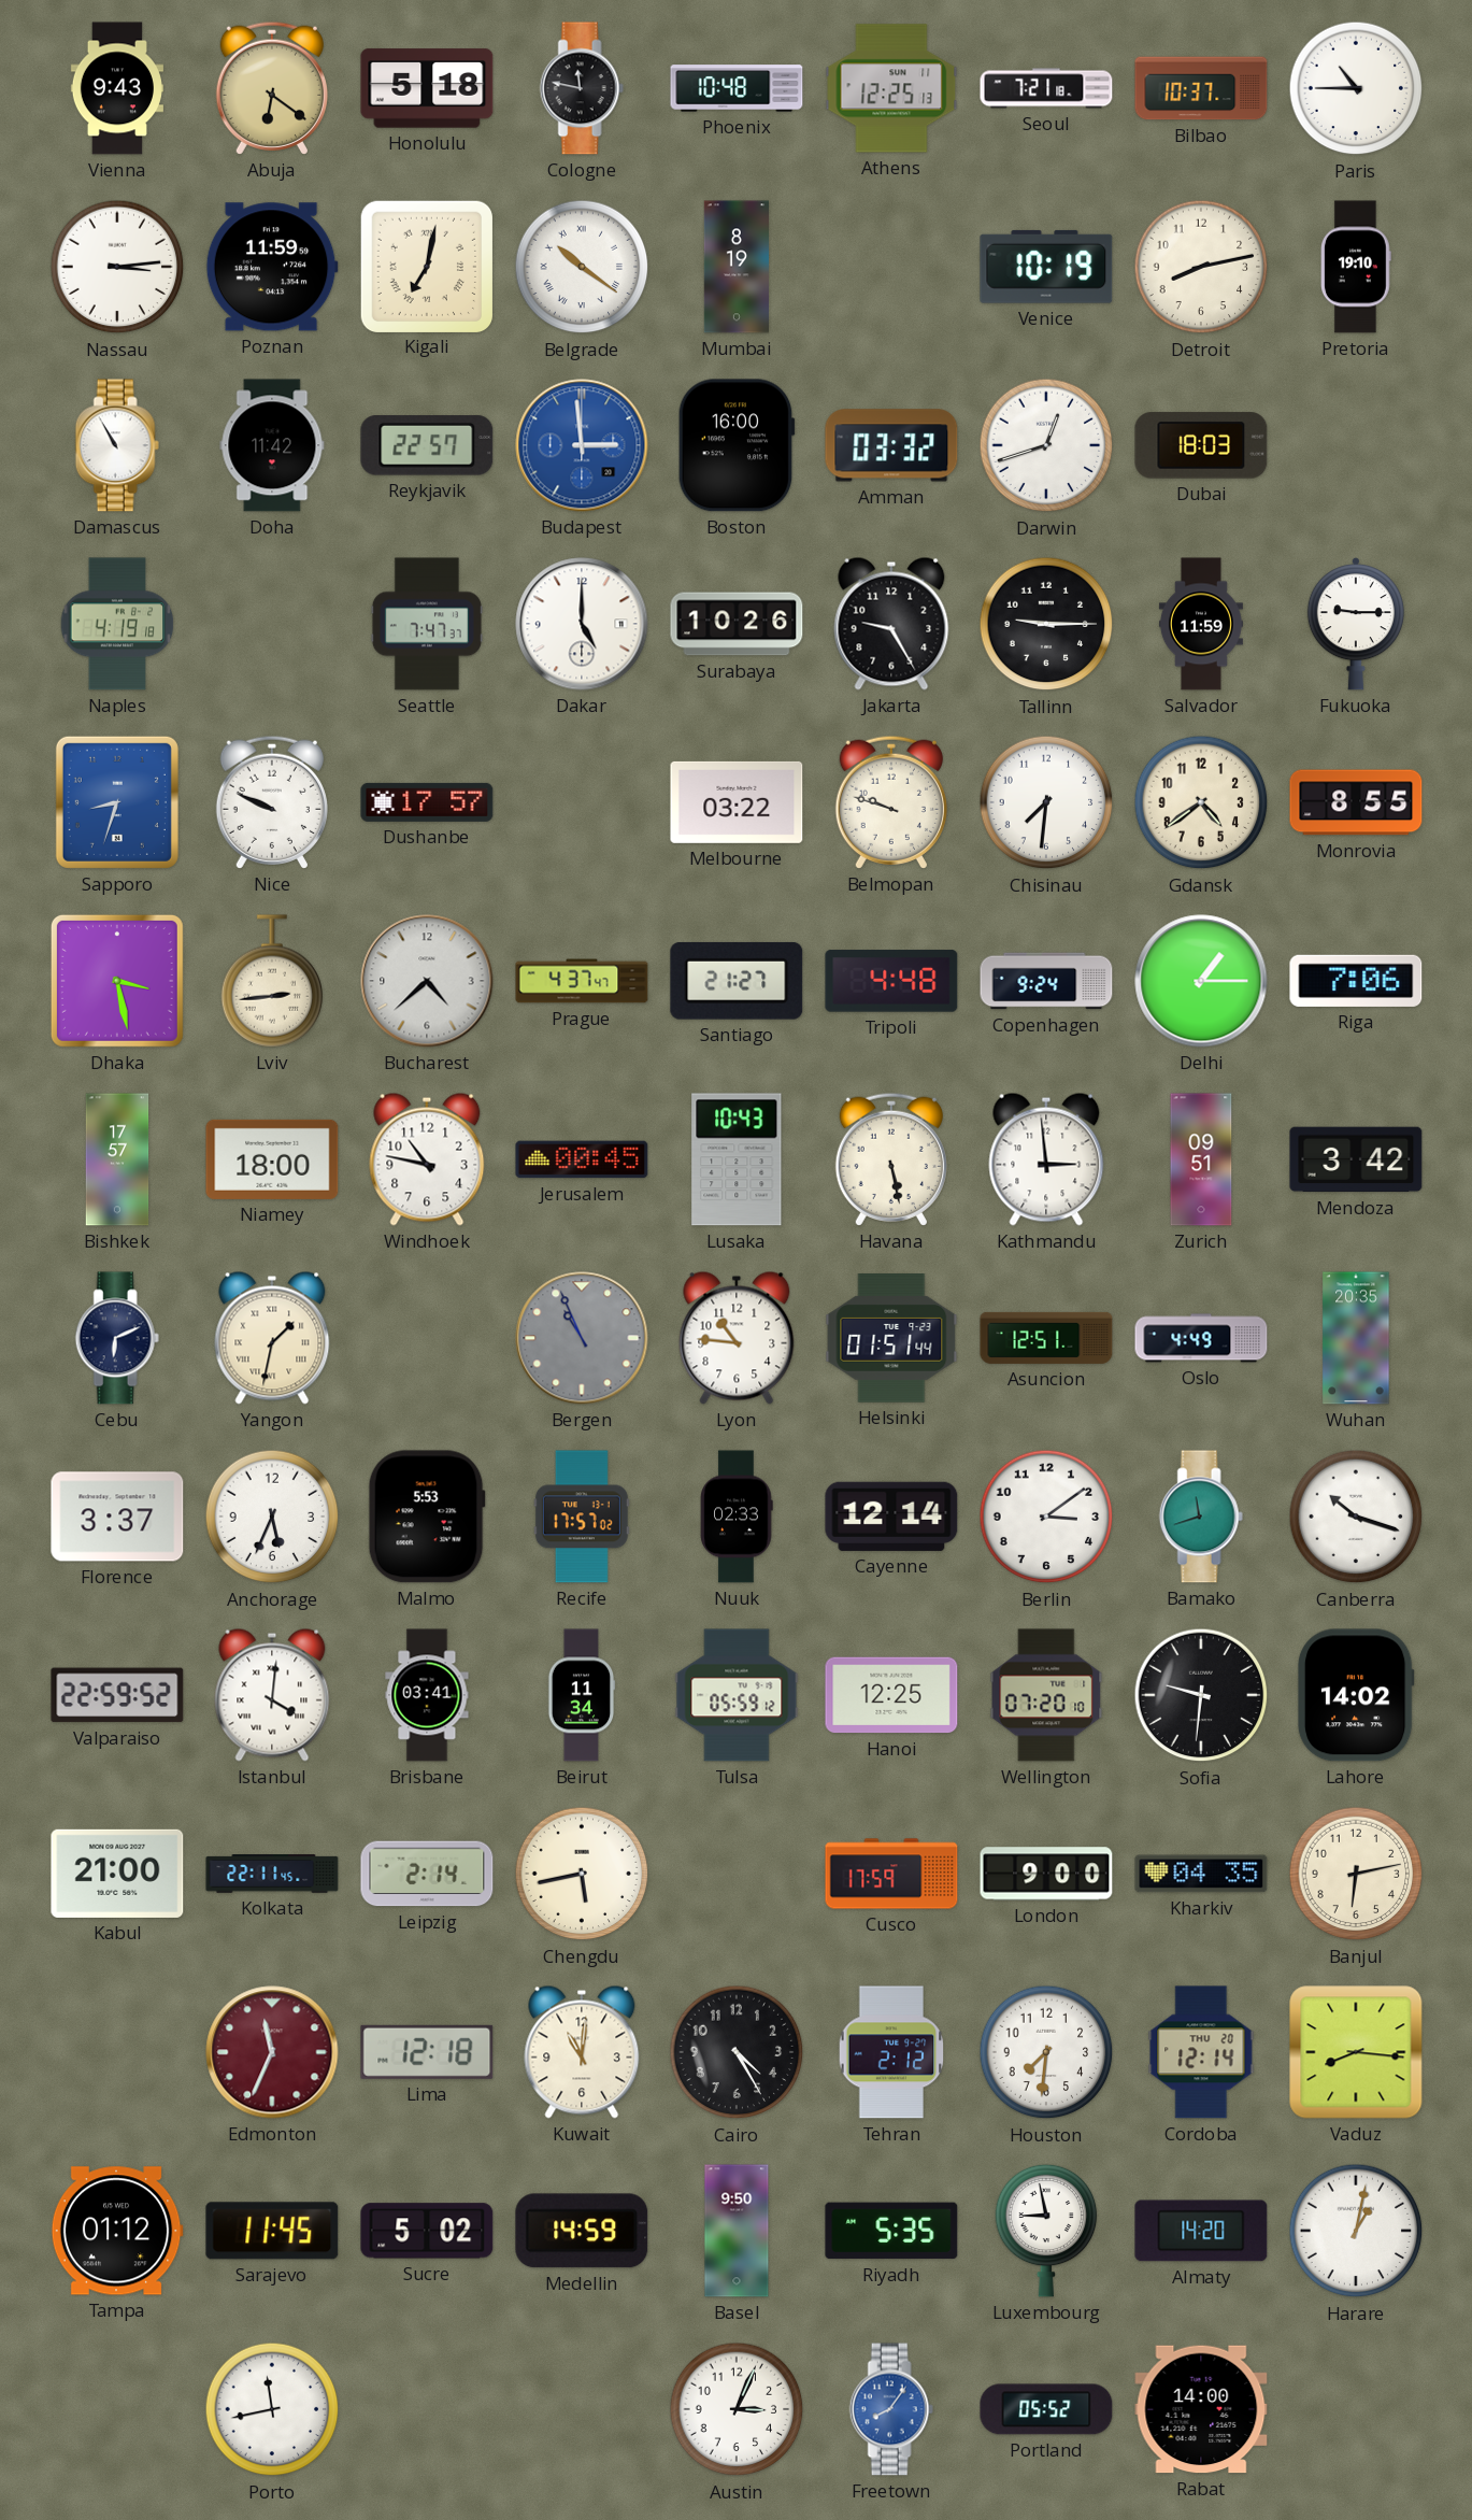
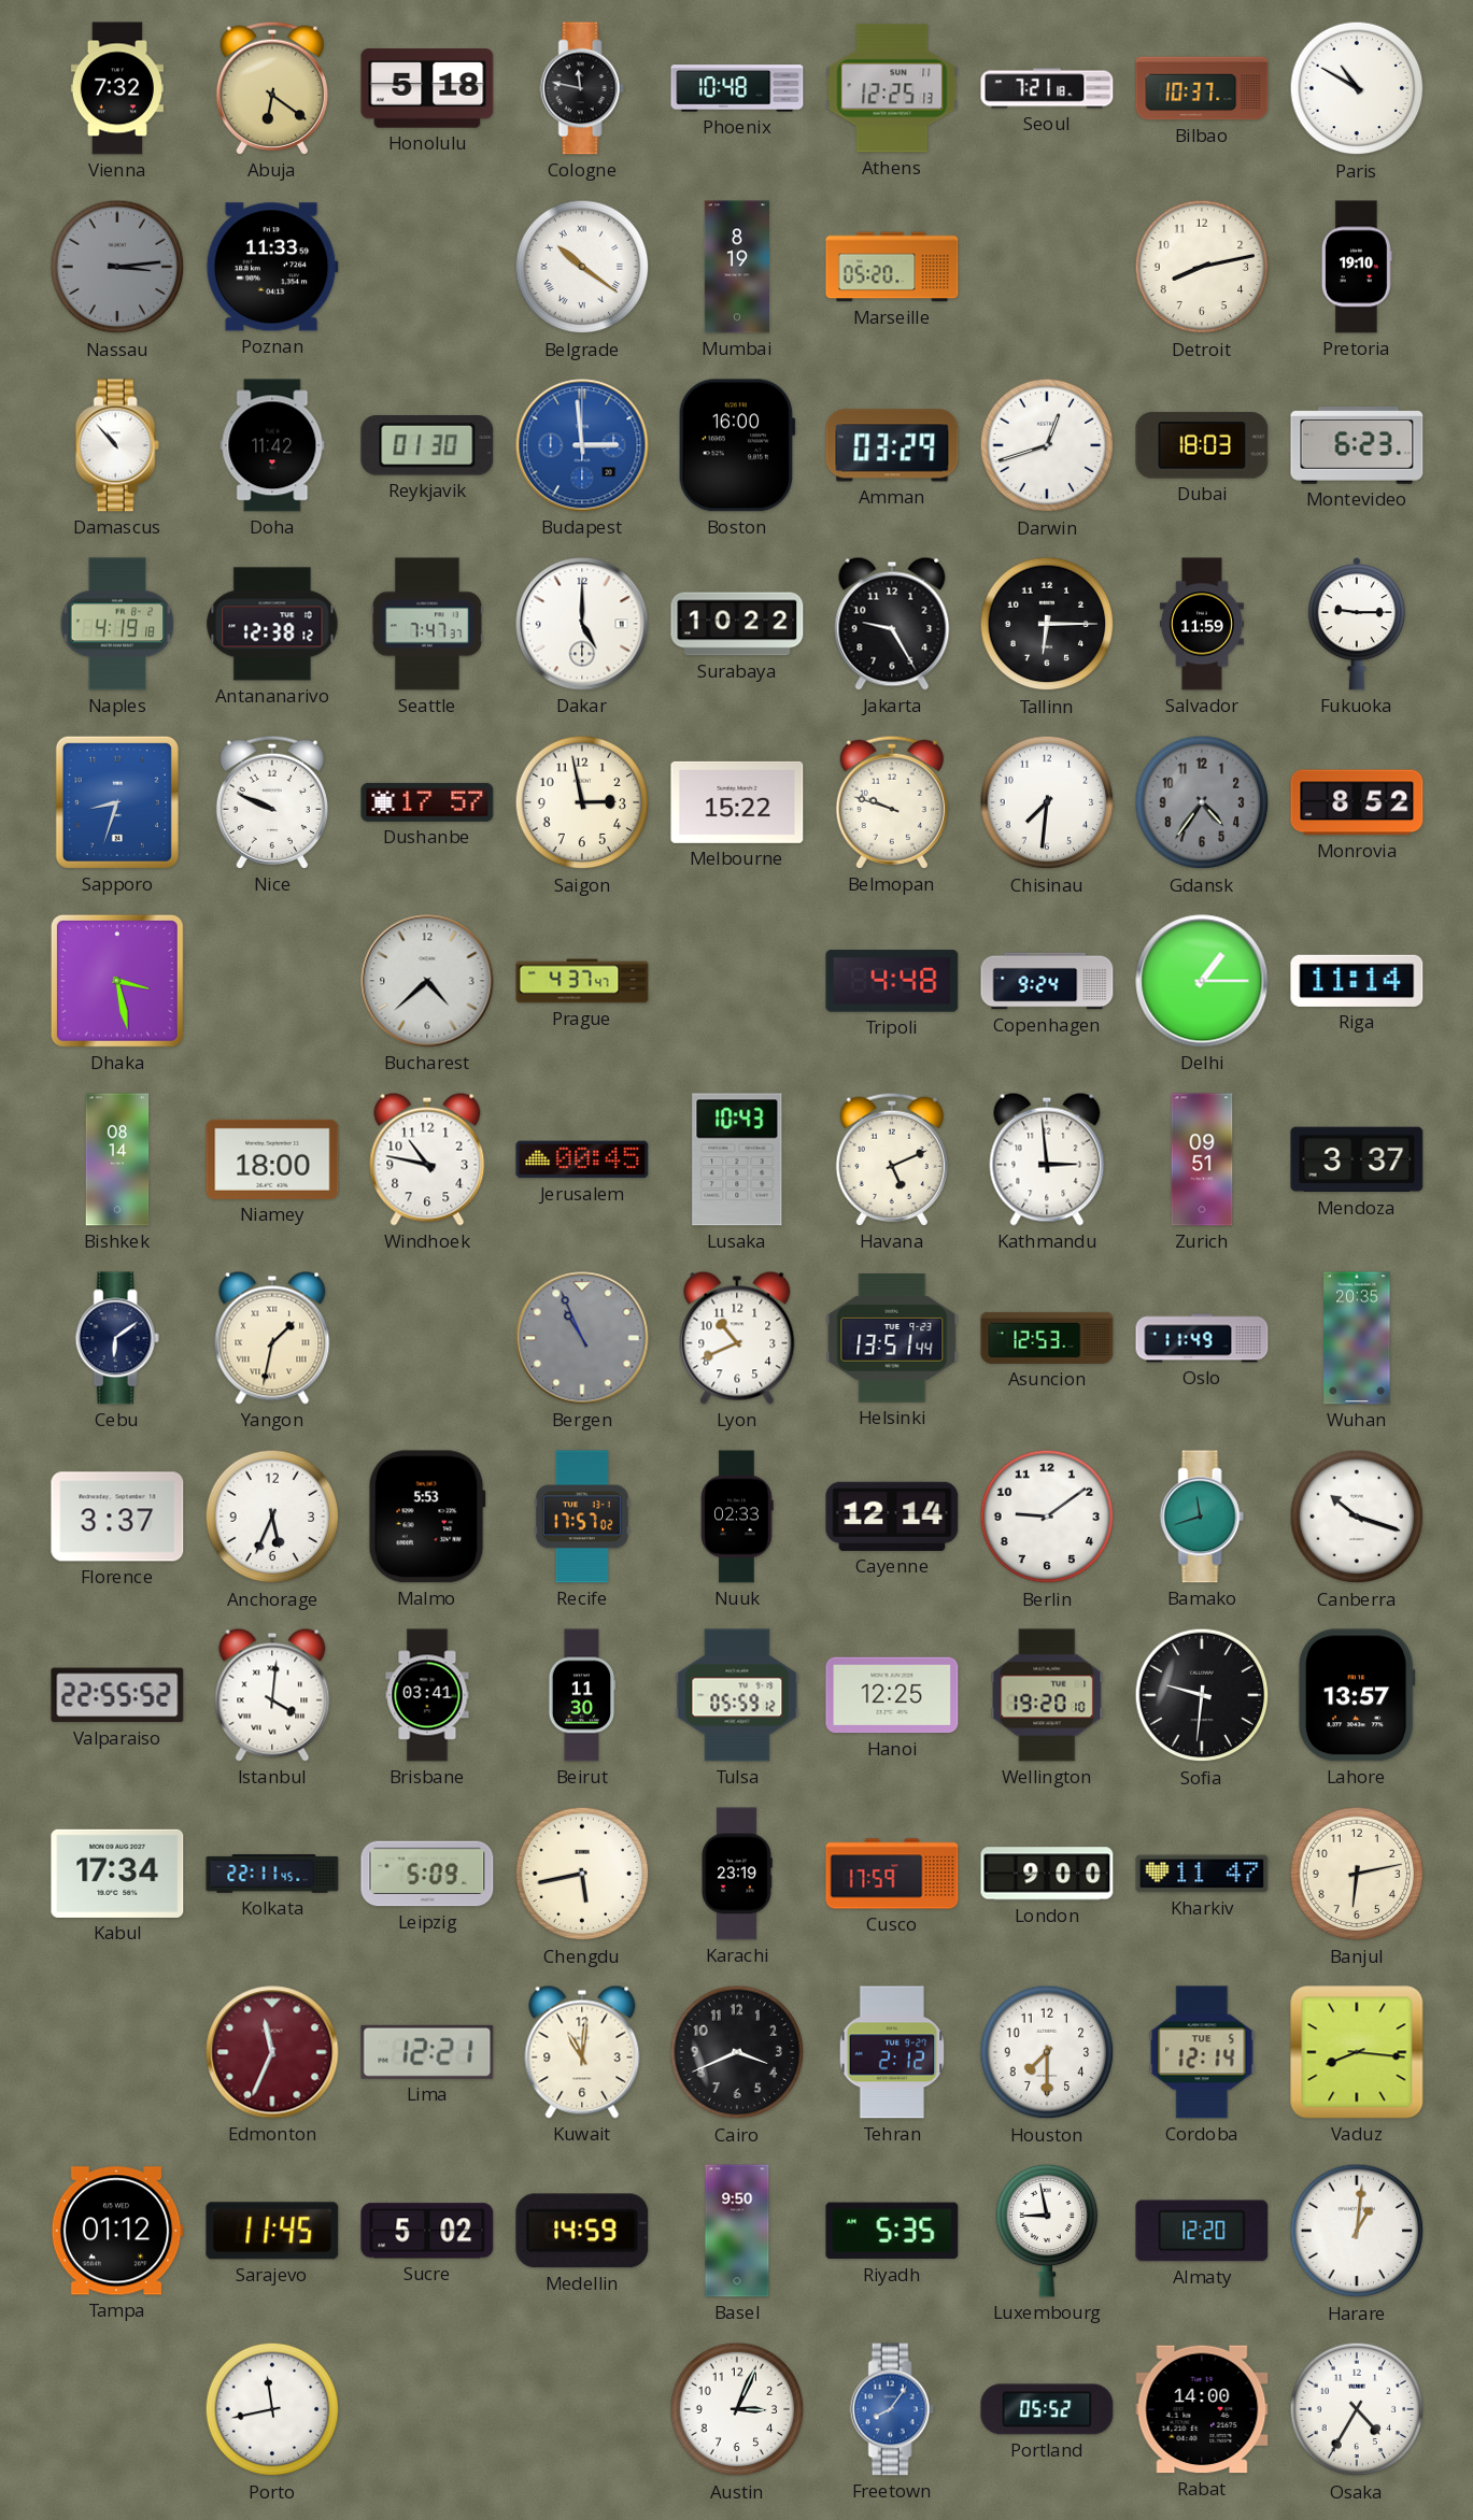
Vienna: 9:43 -> 7:32 (117, 88)
Paris: 10:45 -> 10:50 (1357, 88)
Nassau dial: white -> grey (117, 267)
Poznan: 11:59 -> 11:33 (272, 267)
Kigali: 7:02 -> none (426, 266)
Marseille: none -> 05:20 (892, 267)
Venice: 10:19 -> none (1046, 267)
Damascus: 10:55 -> 10:53 (117, 445)
Reykjavik: 22:57 -> 01:30 (427, 445)
Amman: 03:32 -> 03:29 (892, 445)
Montevideo: none -> 6:23 (1357, 445)
Antananarivo: none -> 12:38 (272, 624)
Surabaya: 10:26 -> 10:22 (737, 624)
Tallinn: 9:15 -> 6:15 (1047, 624)
Saigon: none -> 2:58 (582, 802)
Melbourne: 03:22 -> 15:22 (737, 802)
Gdansk: 4:39 -> 4:36 (1202, 802)
Gdansk dial: cream -> grey (1202, 802)
Monrovia: 8:55 -> 8:52 (1357, 802)
Lviv: 2:44 -> none (272, 981)
Santiago: 21:27 -> none (737, 981)
Riga: 7:06 -> 11:14 (1357, 981)
Bishkek: 17:57 -> 08:14 (117, 1159)
Havana: 5:28 -> 5:11 (891, 1159)
Mendoza: 3:42 -> 3:37 (1357, 1159)
Cebu: 6:11 -> 6:09 (117, 1338)
Lyon: 10:46 -> 10:41 (737, 1338)
Helsinki: 01:51 -> 13:51 (892, 1339)
Asuncion: 12:51 -> 12:53 (1047, 1338)
Oslo: 4:49 -> 11:49 (1202, 1338)
Berlin: 3:09 -> 9:09 (1047, 1517)
Valparaiso: 22:59 -> 22:55 (117, 1695)
Beirut: 11:34 -> 11:30 (582, 1695)
Wellington: 07:20 -> 19:20 (1047, 1695)
Lahore: 14:02 -> 13:57 (1357, 1695)
Kabul: 21:00 -> 17:34 (117, 1874)
Leipzig: 2:14 -> 5:09 (427, 1874)
Karachi: none -> 23:19 (737, 1874)
Kharkiv: 04:35 -> 11:47 (1202, 1874)
Lima: 12:18 -> 12:21 (427, 2052)
Cairo: 4:25 -> 3:41 (737, 2052)
Houston: 7:31 -> 7:30 (1047, 2052)
Cordoba date: THU 20 -> TUE 5 (1202, 2052)
Almaty: 14:20 -> 12:20 (1202, 2231)
Harare: 1:02 -> 1:01 (1357, 2231)
Osaka: none -> 4:35 (1357, 2409)
